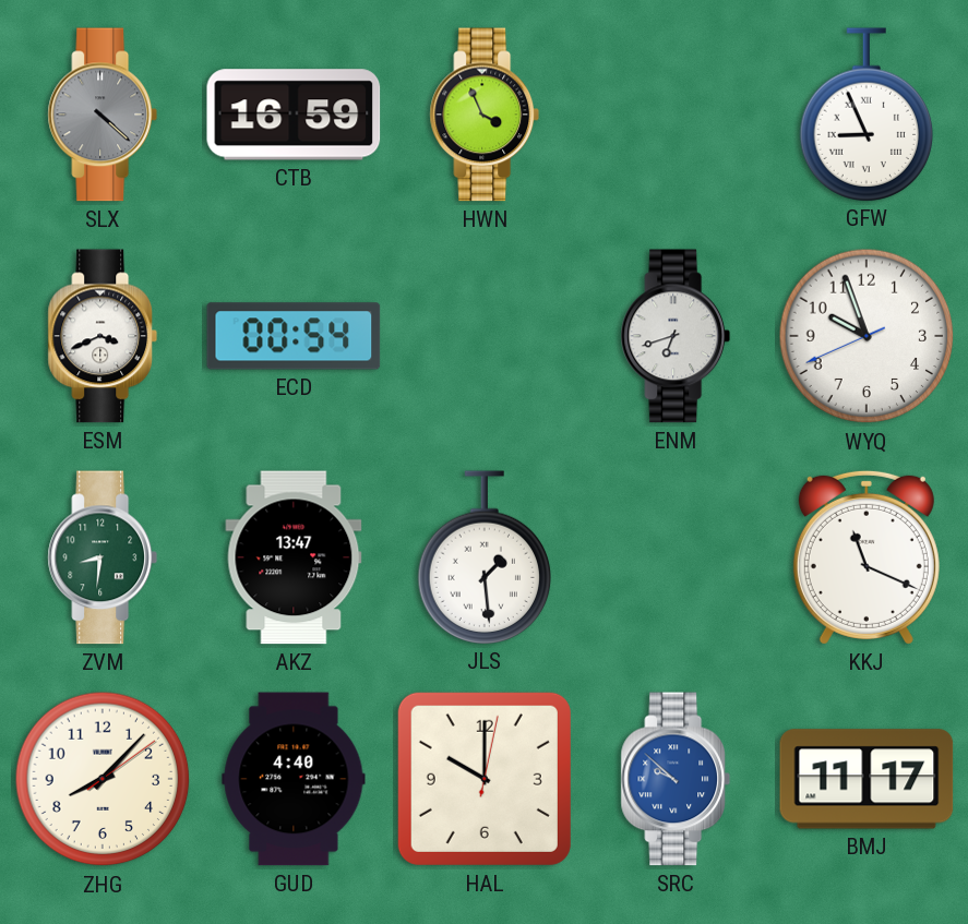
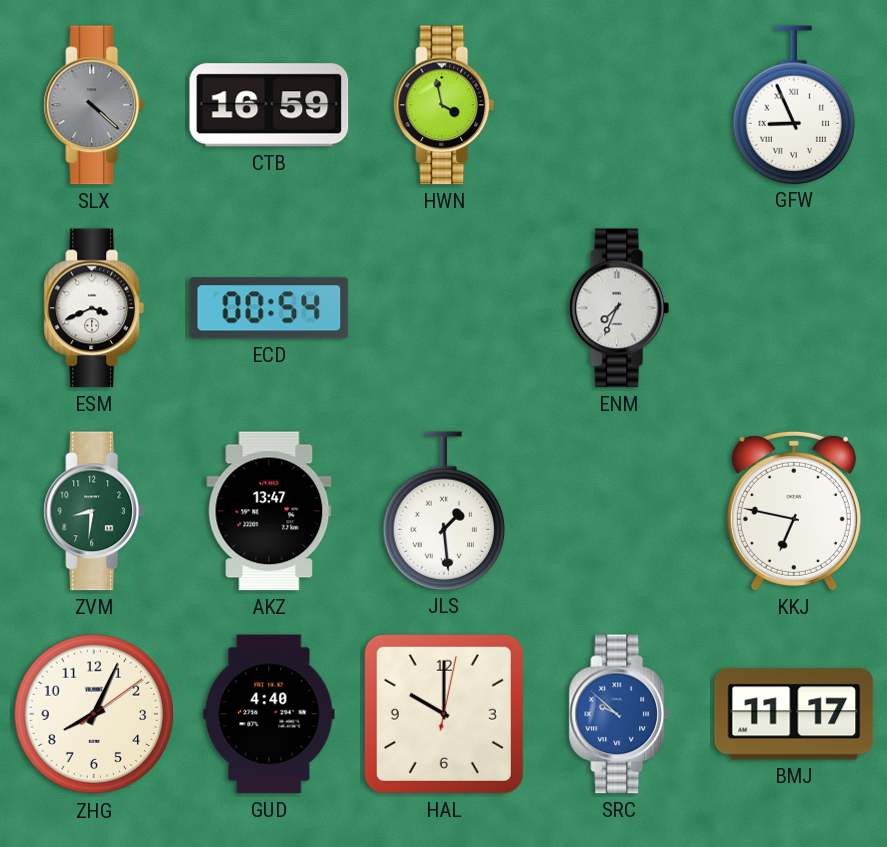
HWN: 3:56 -> 3:58 (444, 105)
ENM: 6:42 -> 7:34 (619, 308)
WYQ: 9:56 -> none (867, 336)
KKJ: 11:19 -> 6:47 (794, 511)
ZHG: 8:07 -> 8:04 (94, 714)
